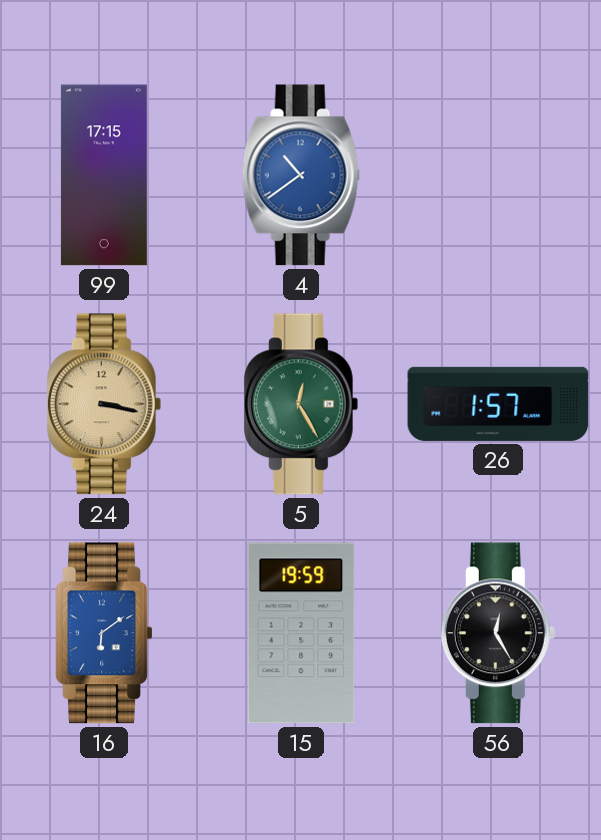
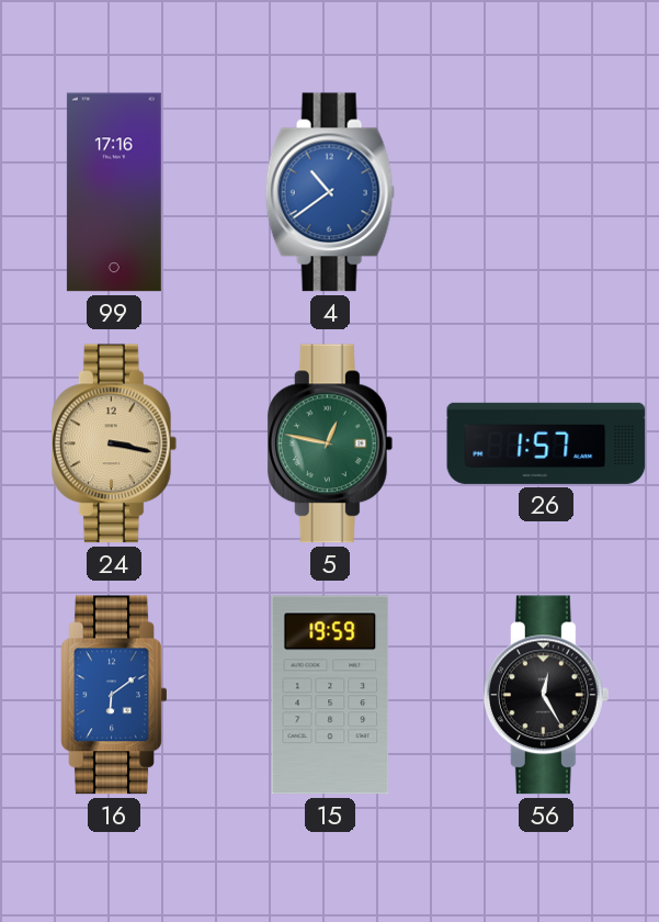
99: 17:15 -> 17:16 (114, 192)
5: 12:25 -> 12:47 (330, 443)
